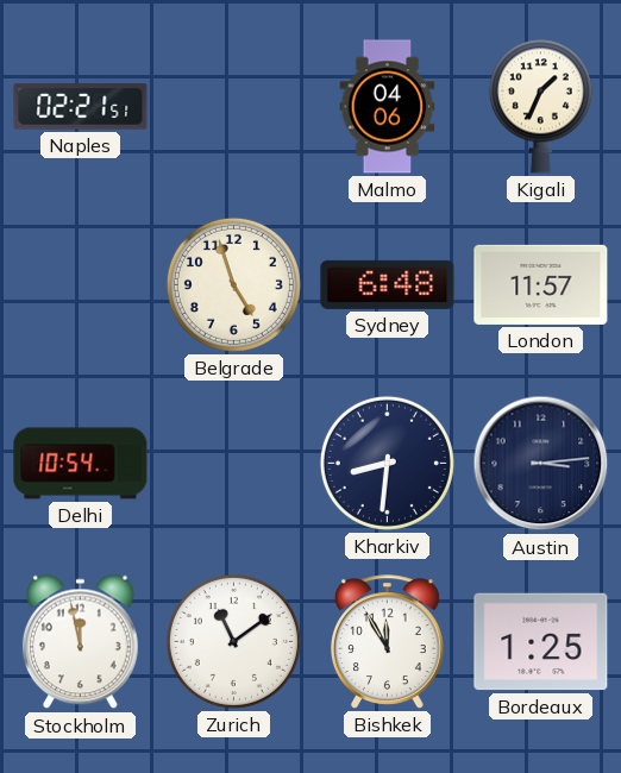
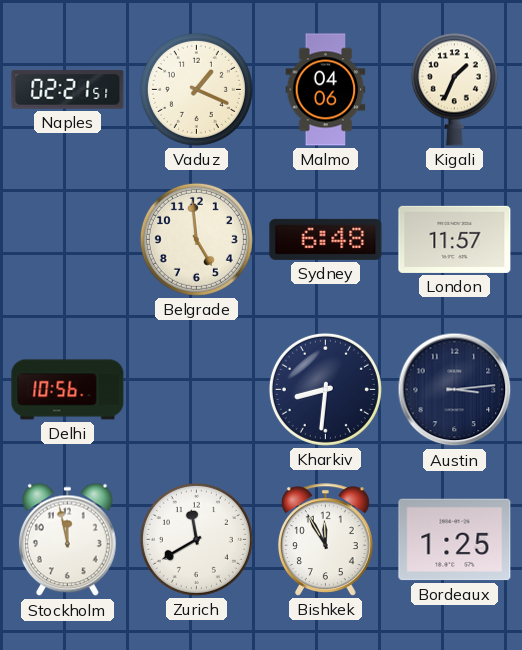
Vaduz: none -> 1:19 (196, 89)
Belgrade: 4:57 -> 4:59 (196, 239)
Delhi: 10:54 -> 10:56 (68, 390)
Zurich: 11:09 -> 11:40 (196, 539)
